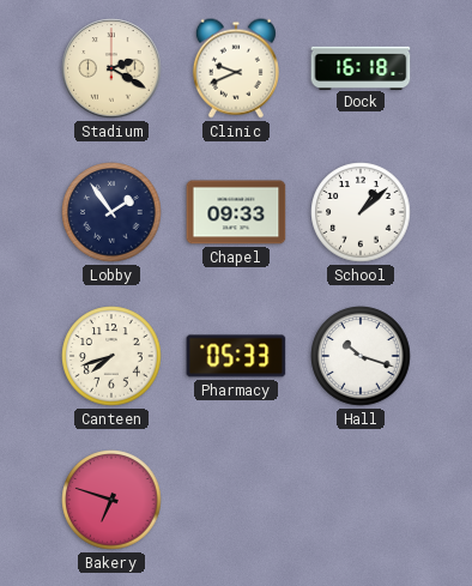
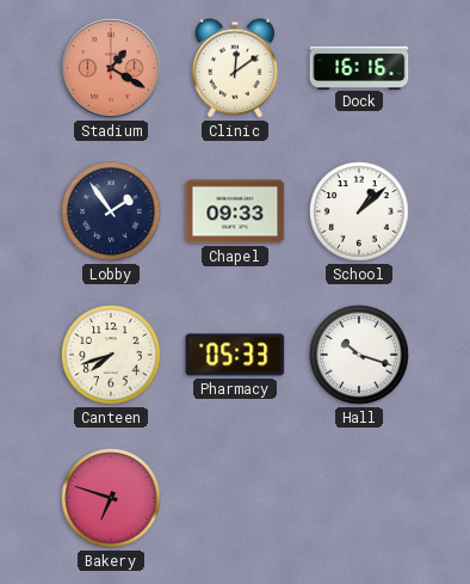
Stadium: 2:20 -> 1:20 (111, 68)
Stadium dial: cream -> salmon (111, 68)
Clinic: 9:41 -> 12:09 (235, 68)
Dock: 16:18 -> 16:16 (359, 67)
